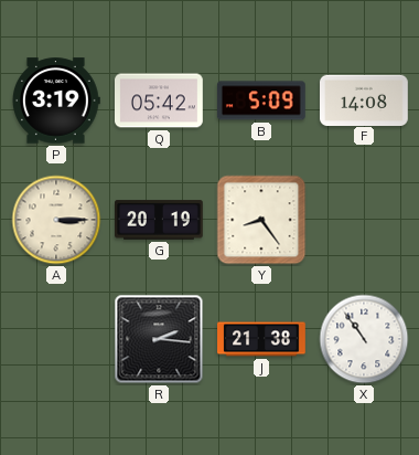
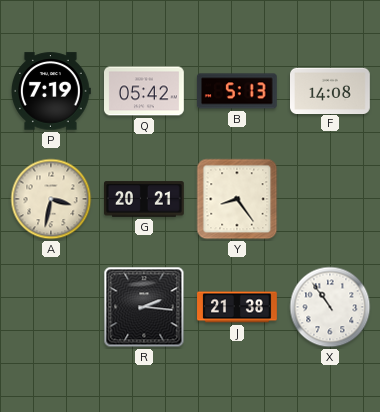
P: 3:19 -> 7:19 (51, 91)
B: 5:09 -> 5:13 (237, 91)
A: 3:15 -> 3:32 (51, 199)
G: 20:19 -> 20:21 (145, 199)
